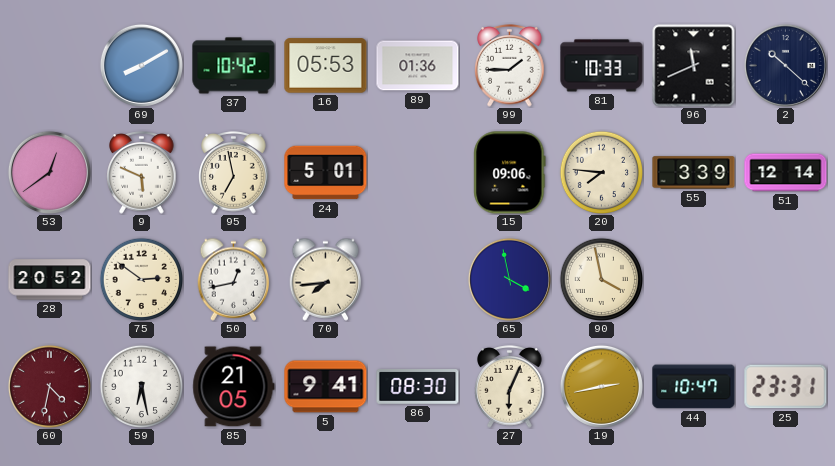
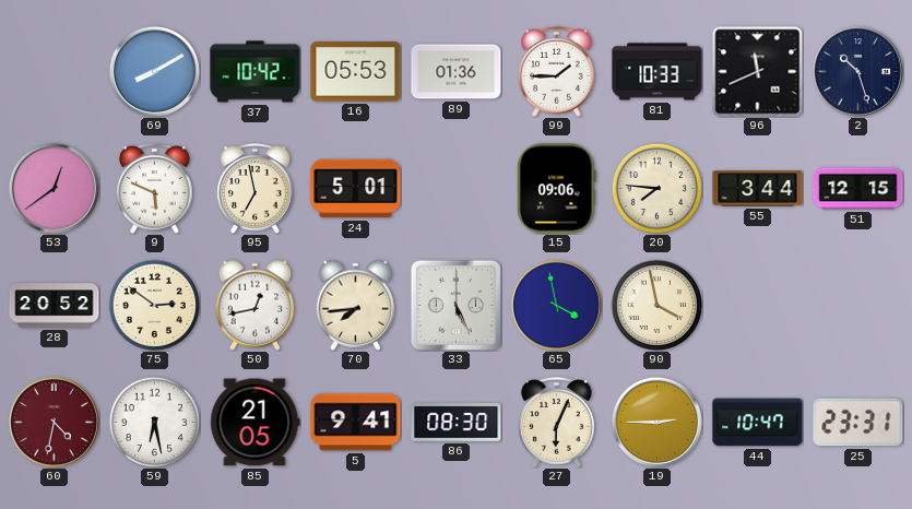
2: 10:22 -> 10:27 (857, 71)
55: 3:39 -> 3:44 (758, 189)
51: 12:14 -> 12:15 (858, 189)
33: none -> 5:26 (455, 305)
19: 2:43 -> 2:45 (656, 422)
